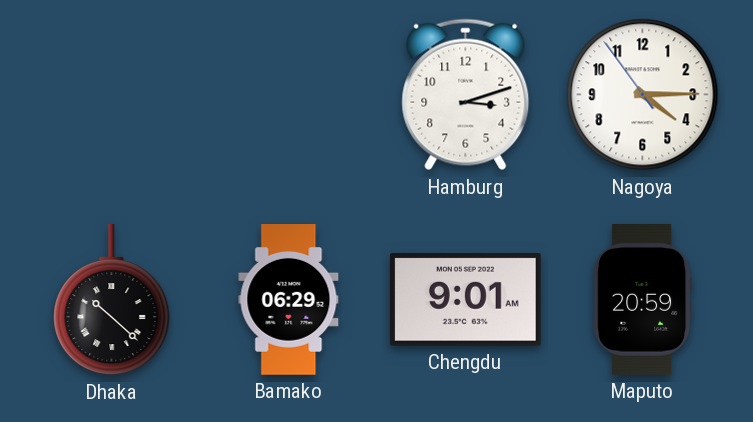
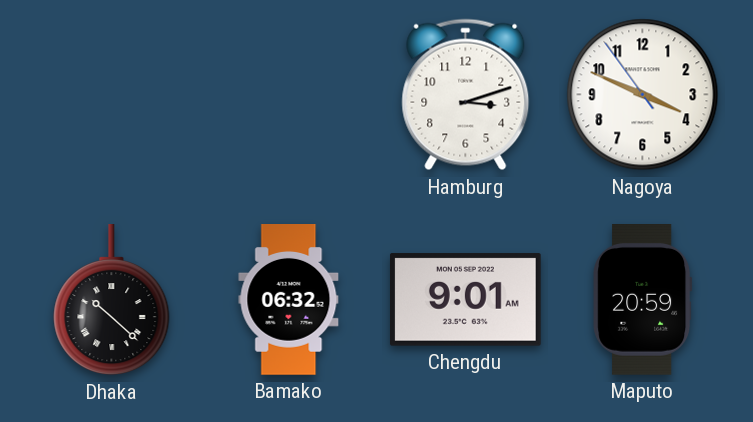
Nagoya: 4:14 -> 3:48 (643, 95)
Bamako: 06:29 -> 06:32 (289, 300)
